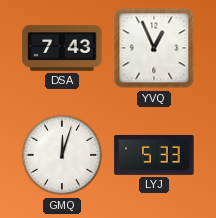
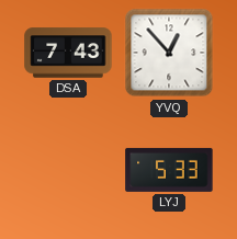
YVQ: 12:56 -> 12:53 (169, 53)
GMQ: 12:03 -> none (62, 155)
